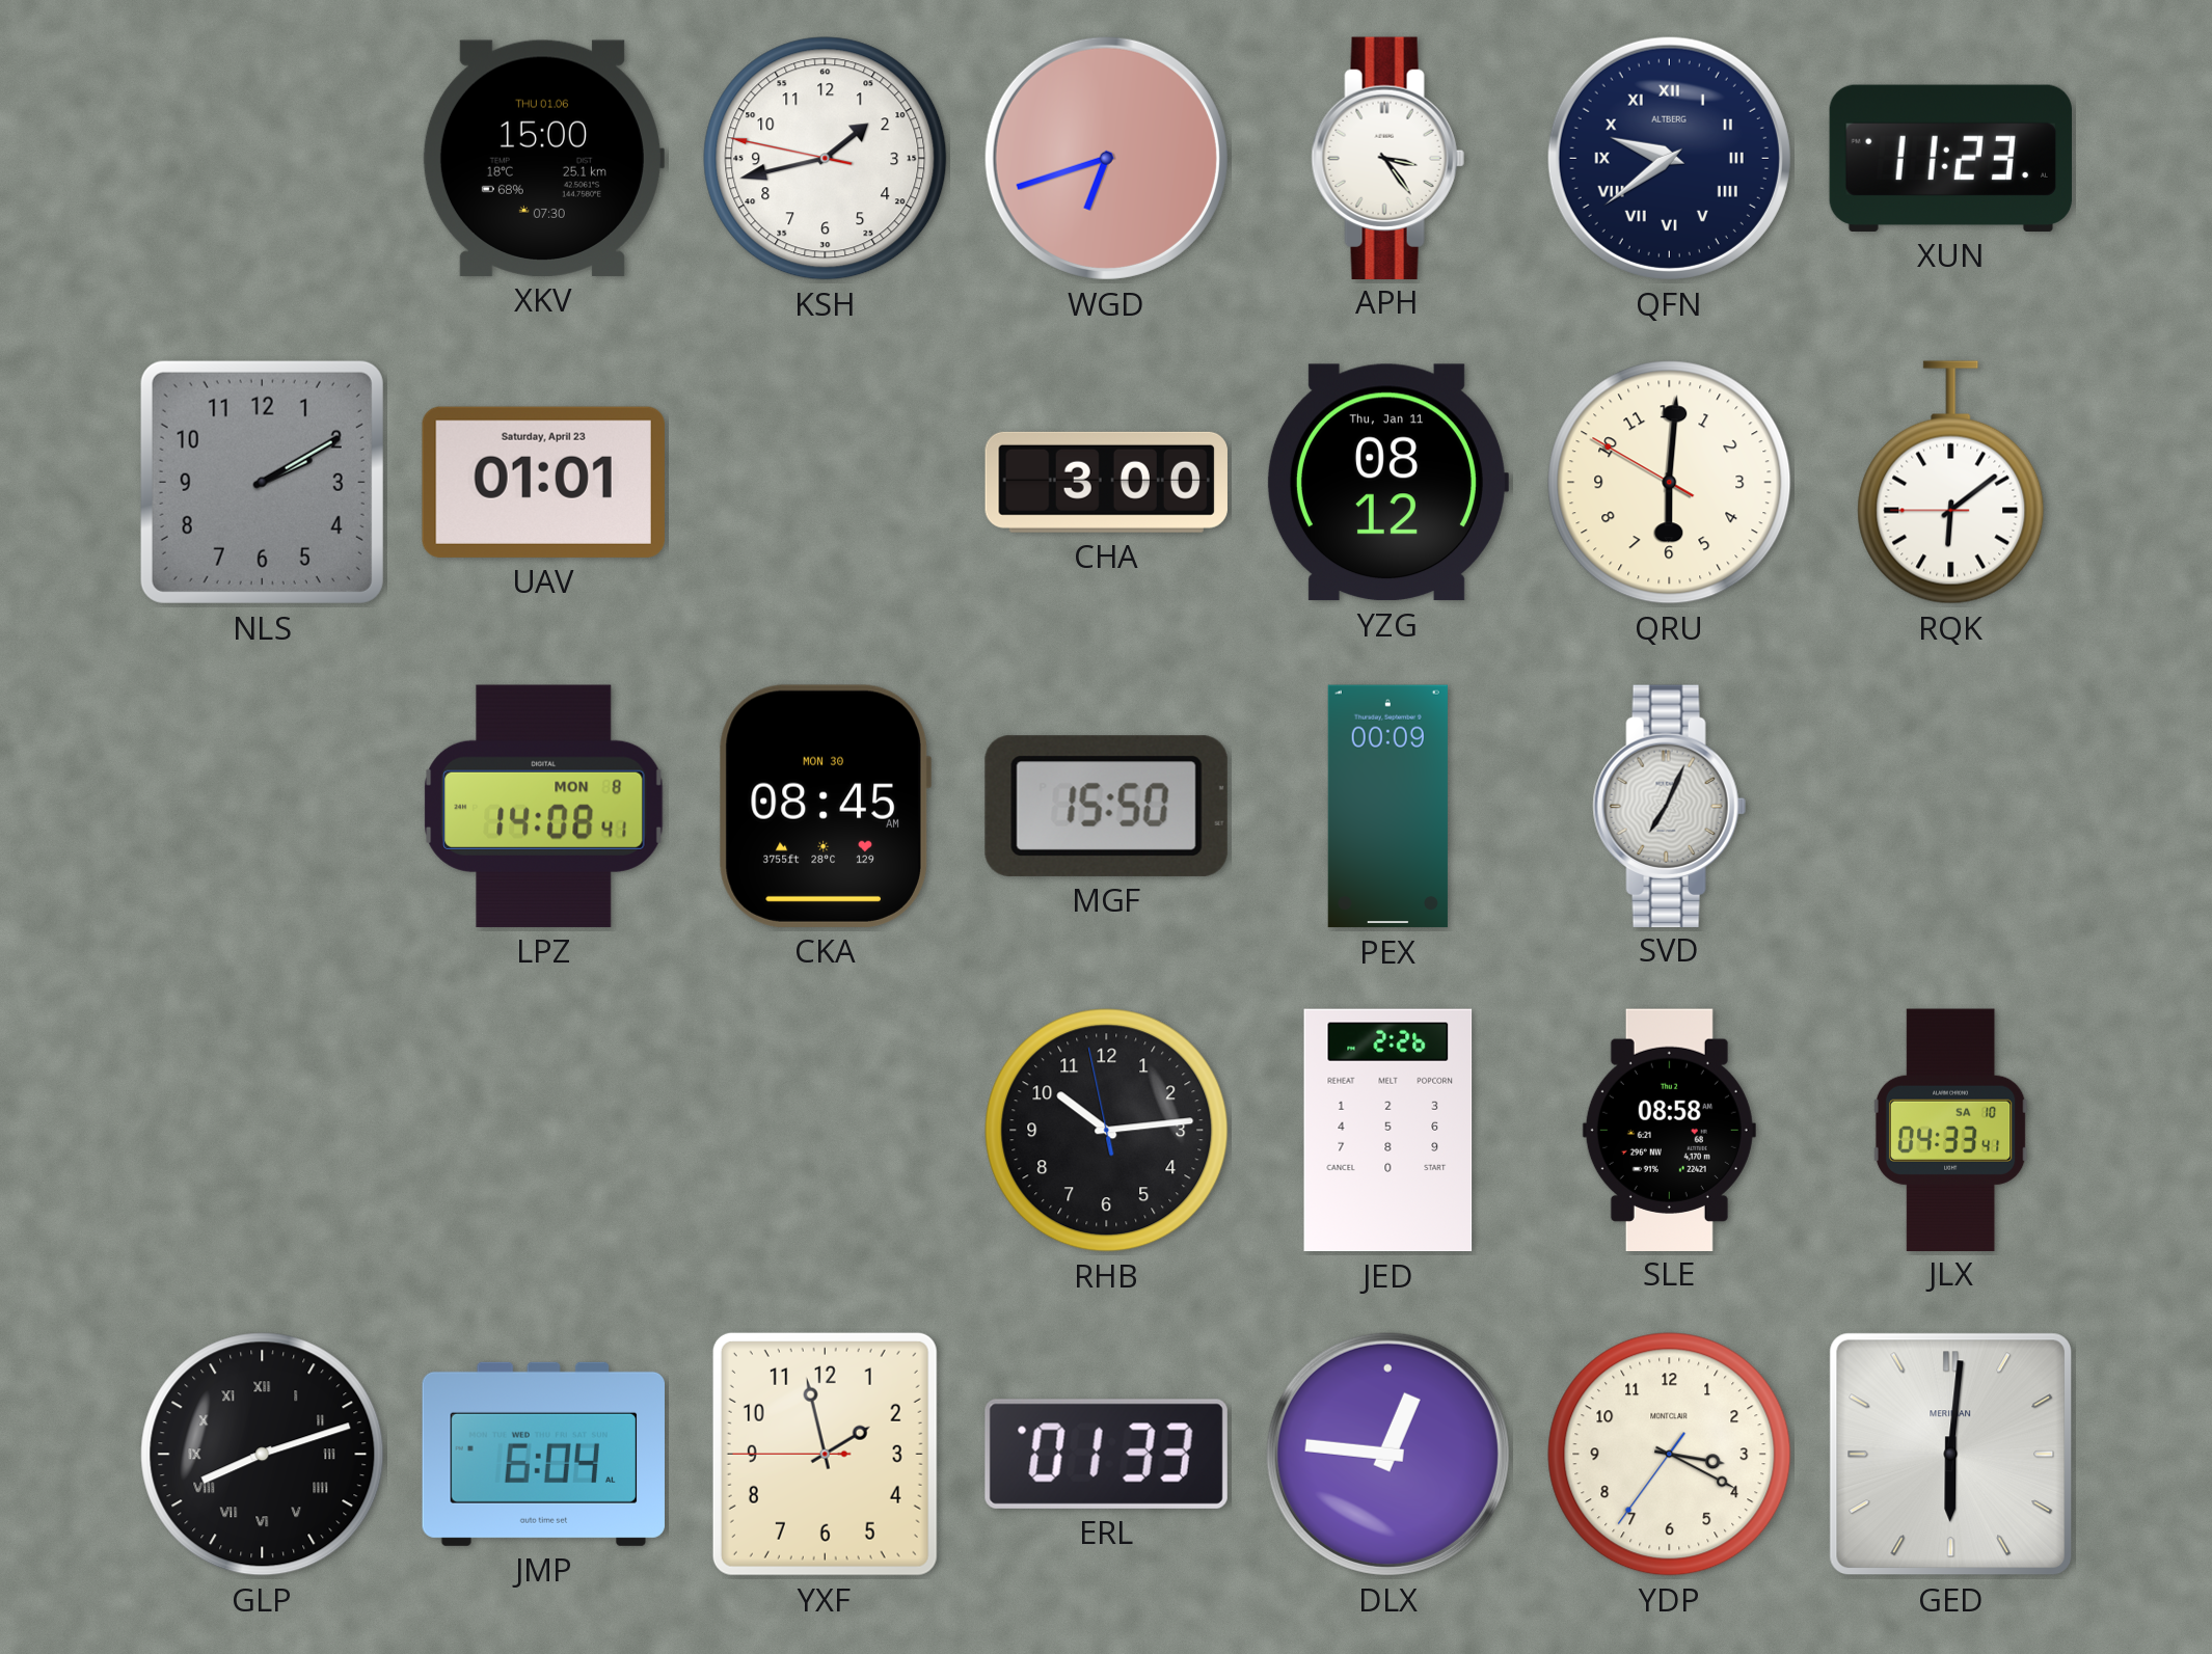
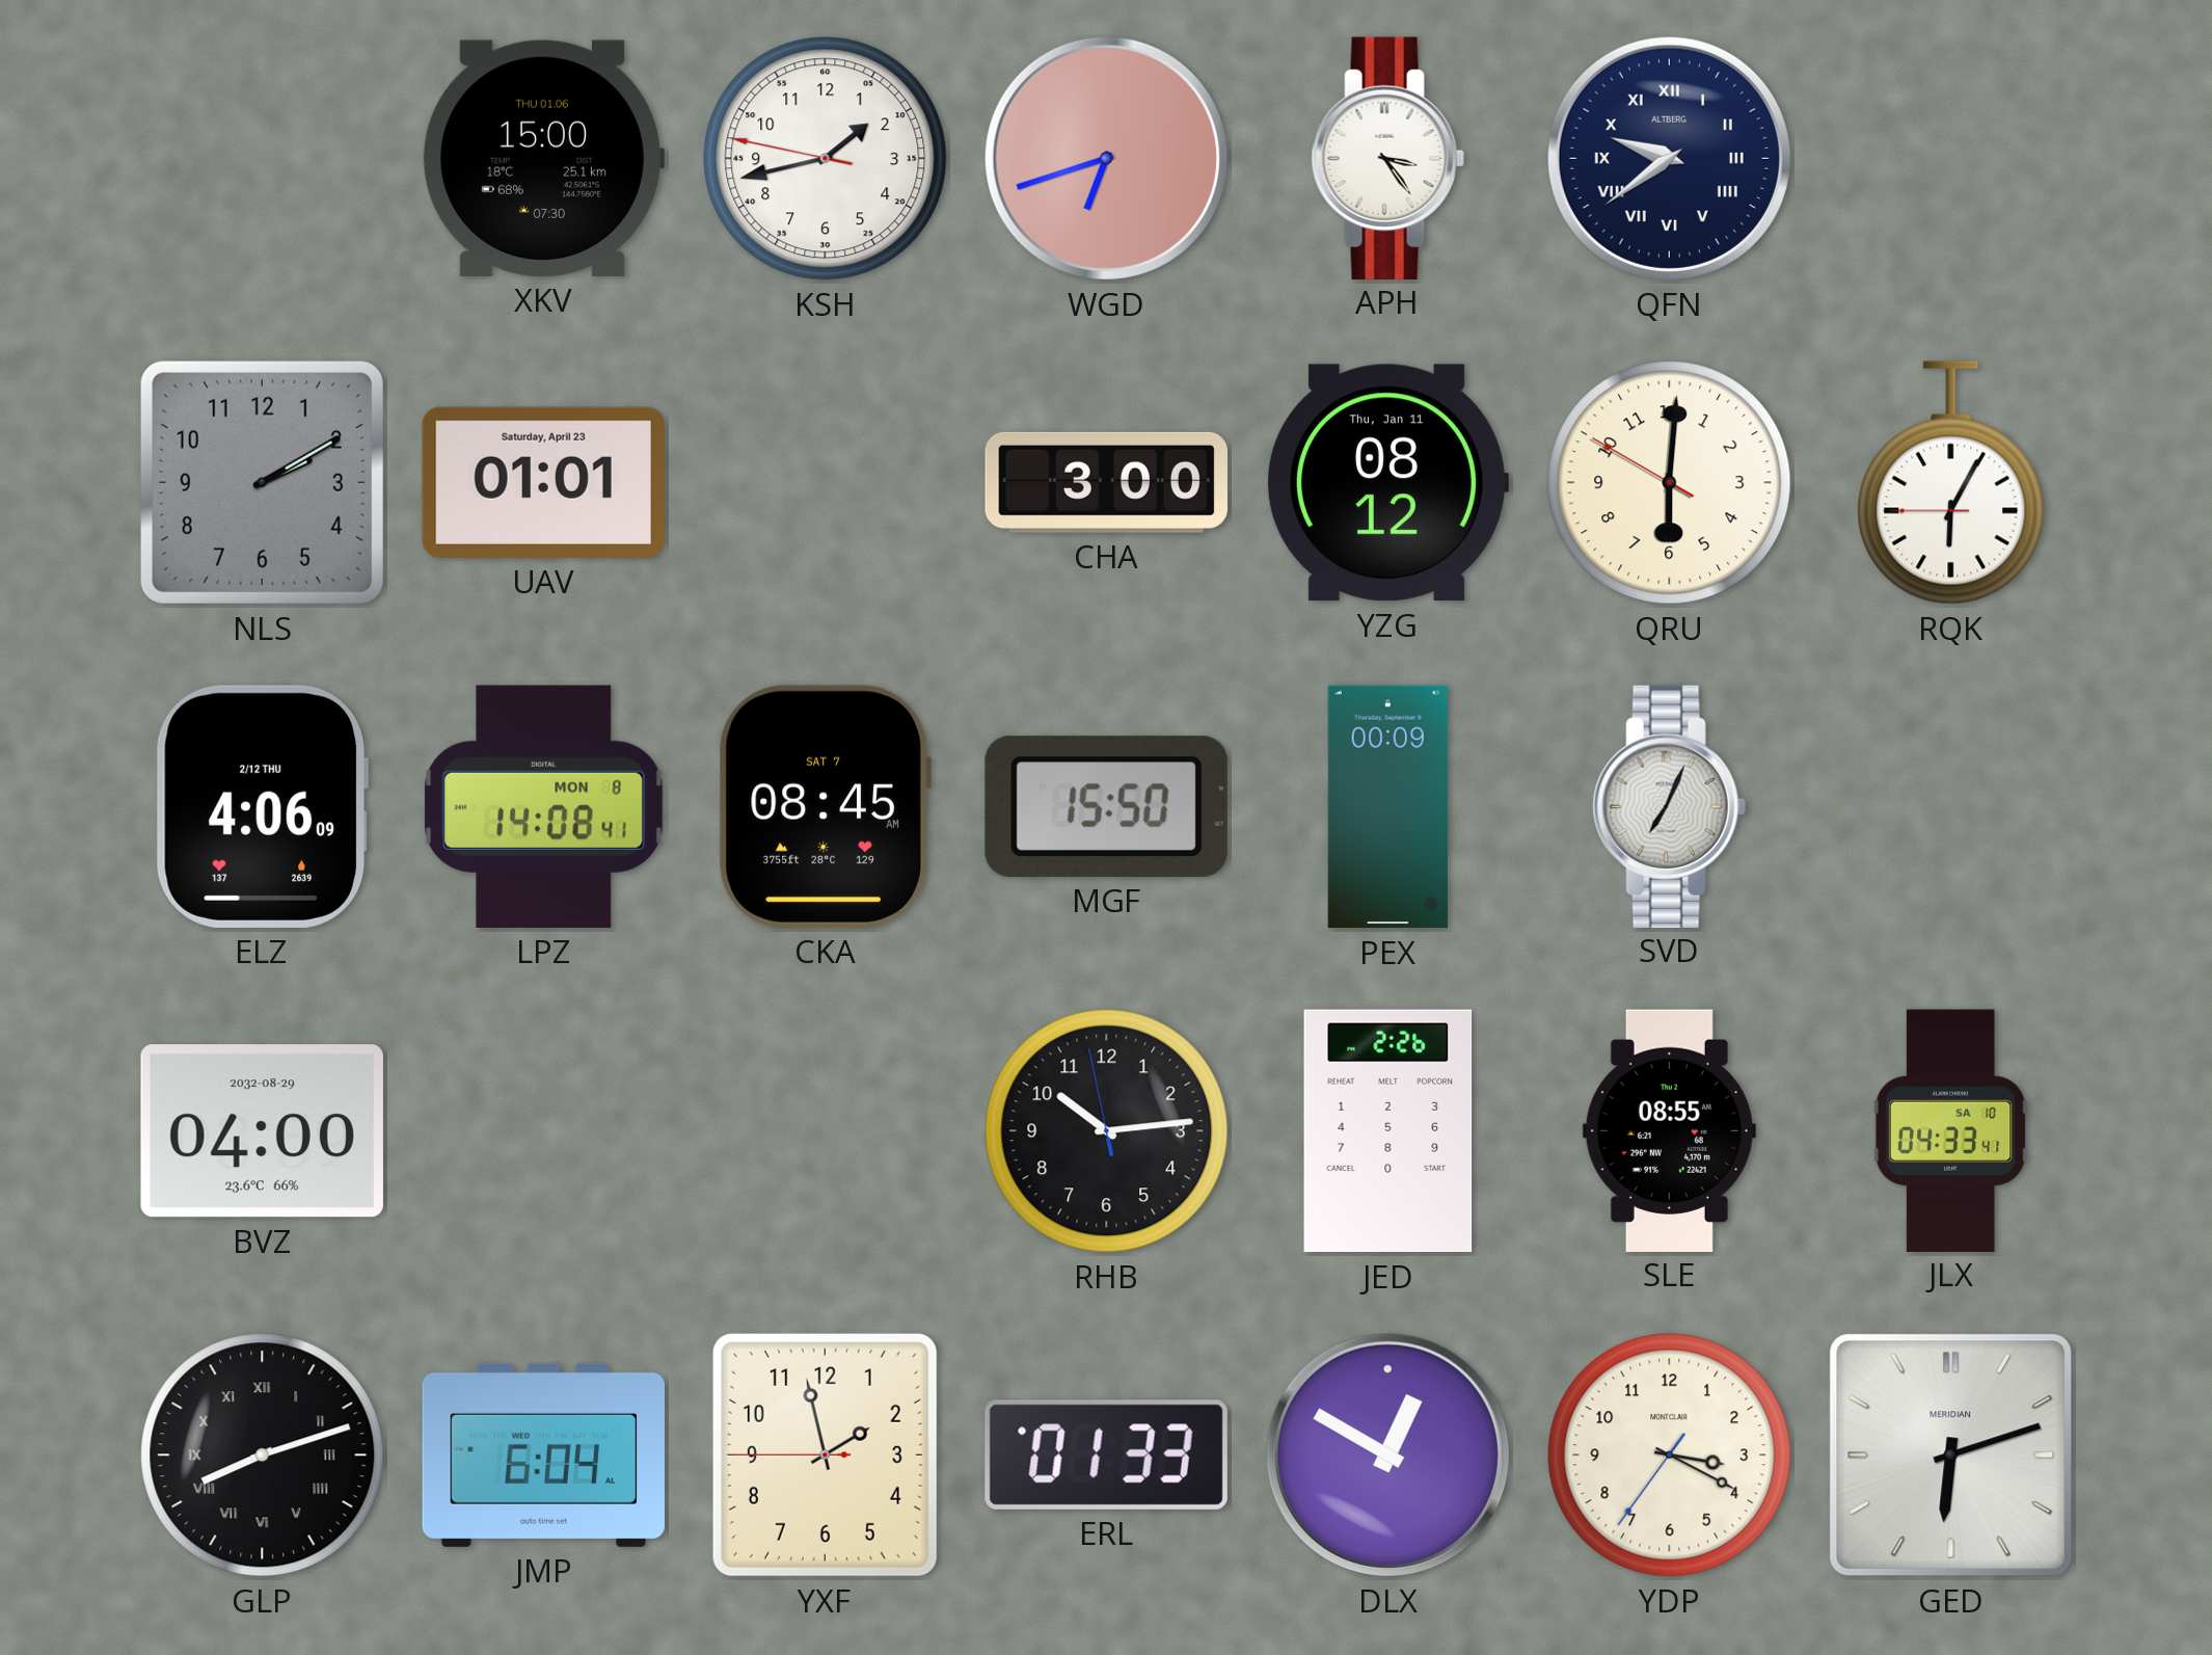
XUN: 11:23 -> none (1950, 158)
RQK: 6:08 -> 6:04 (1951, 483)
ELZ: none -> 4:06 (262, 806)
CKA date: MON 30 -> SAT 7 (825, 806)
BVZ: none -> 04:00 (262, 1131)
SLE: 08:58 -> 08:55 (1669, 1130)
DLX: 12:46 -> 12:50 (1387, 1454)
GED: 6:01 -> 6:12 (1951, 1456)
